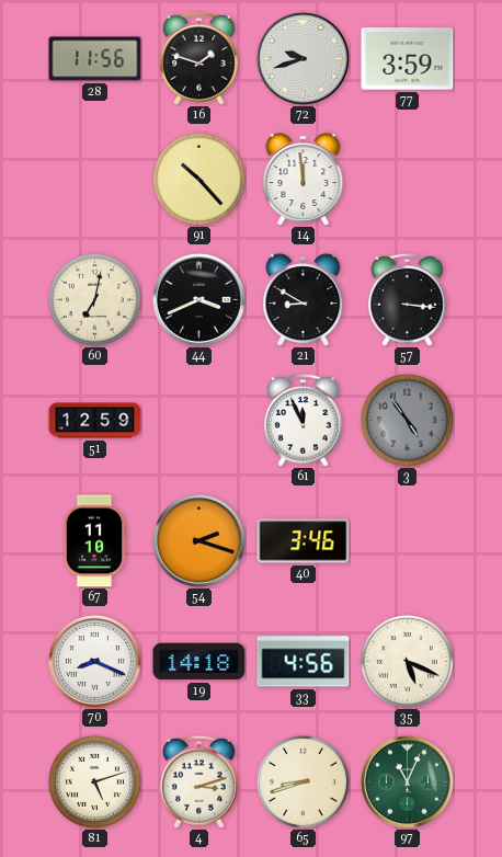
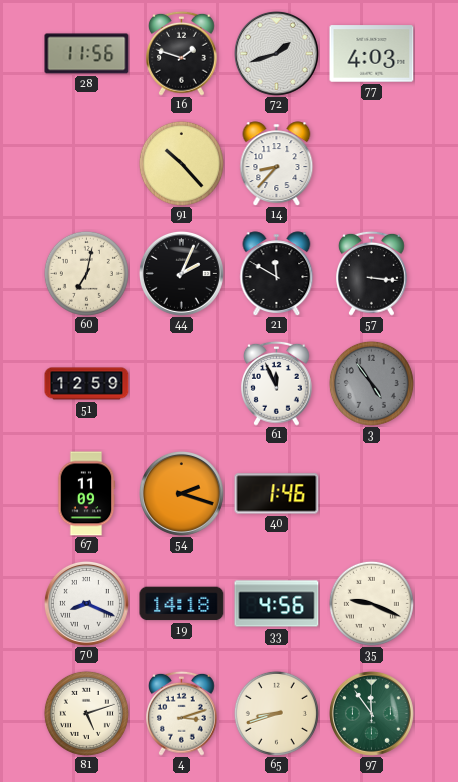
72: 9:42 -> 1:42 (276, 53)
77: 3:59 -> 4:03 (372, 54)
14: 11:59 -> 8:37 (277, 164)
44: 3:41 -> 2:04 (181, 273)
21: 8:50 -> 11:50 (277, 274)
67: 11:10 -> 11:09 (86, 494)
40: 3:46 -> 1:46 (277, 494)
35: 5:19 -> 9:19 (371, 603)
97: 11:04 -> 11:54 (371, 713)
